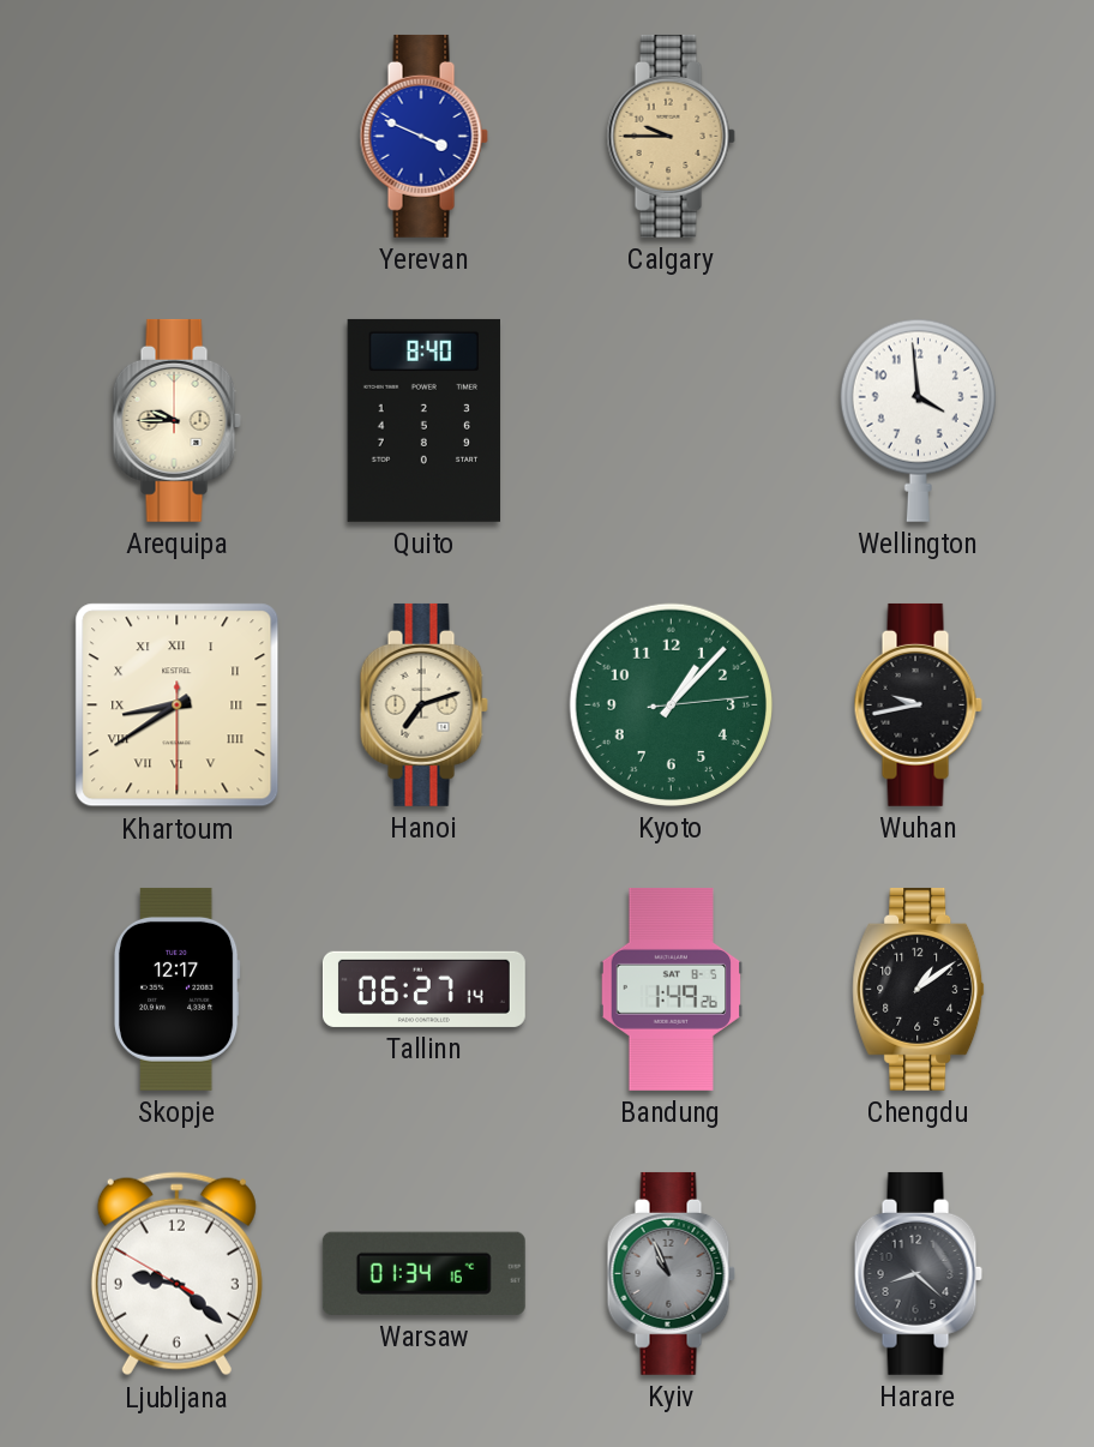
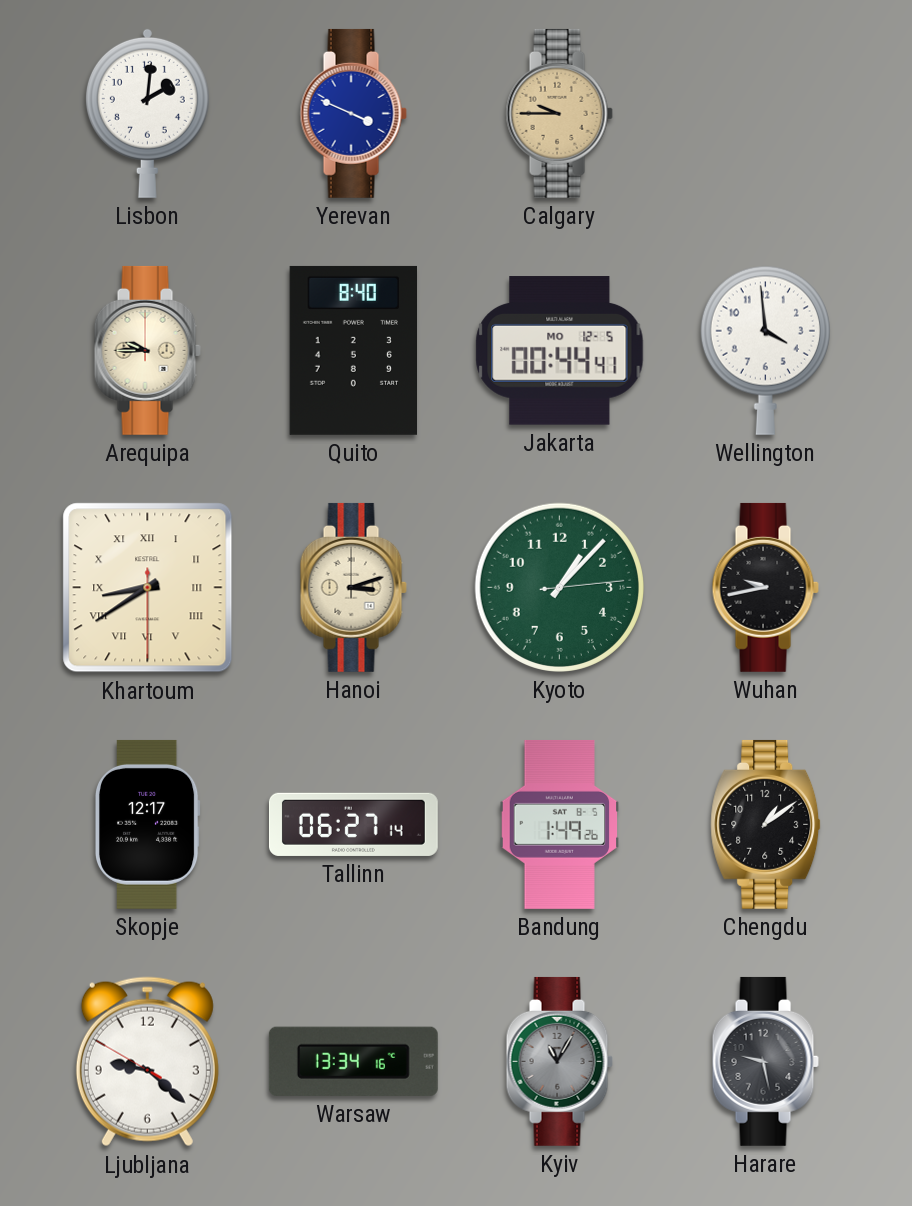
Lisbon: none -> 2:01 (147, 113)
Jakarta: none -> 00:44 (560, 351)
Hanoi: 7:12 -> 3:12 (353, 587)
Warsaw: 01:34 -> 13:34 (353, 1061)
Kyiv: 10:56 -> 11:05 (559, 1061)
Harare: 8:22 -> 9:28 (765, 1061)
